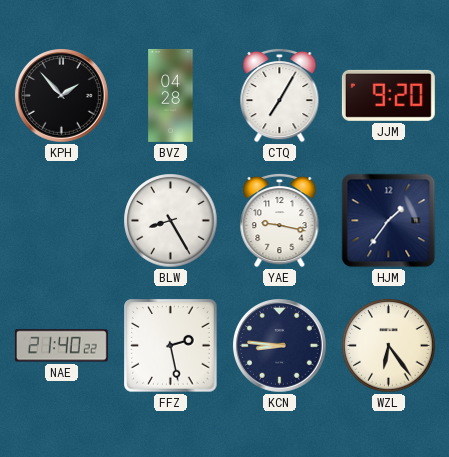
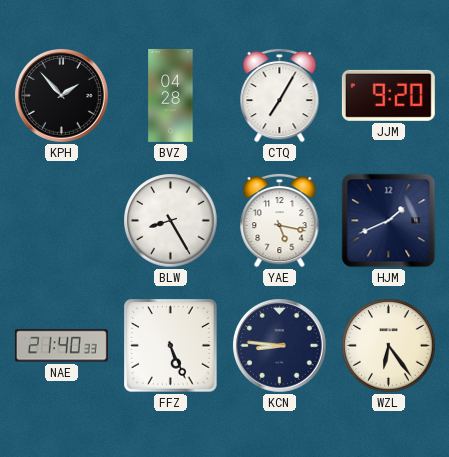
YAE: 9:17 -> 5:17 (280, 220)
HJM: 1:36 -> 1:41 (389, 221)
NAE: 21:40:22 -> 21:40:33 (61, 346)
FFZ: 2:28 -> 5:26 (171, 346)
